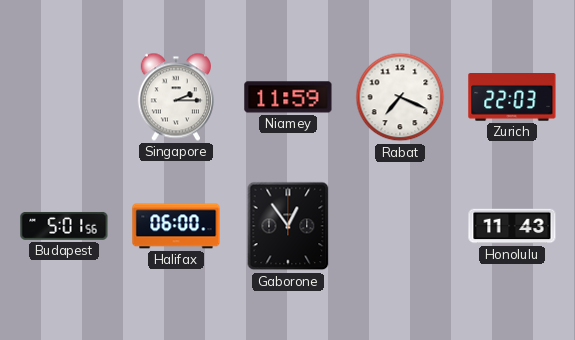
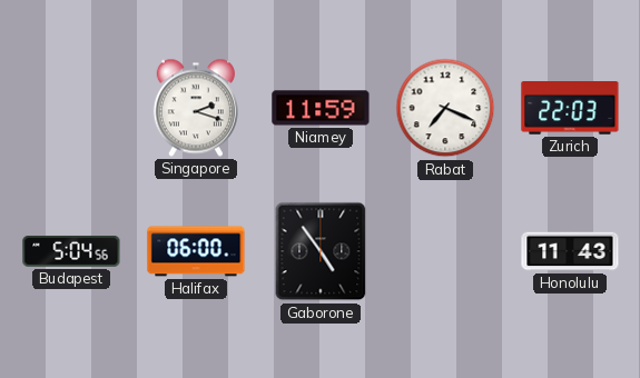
Singapore: 2:15 -> 2:18 (196, 108)
Budapest: 5:01 -> 5:04 (71, 251)
Gaborone: 12:54 -> 4:54 (321, 251)
